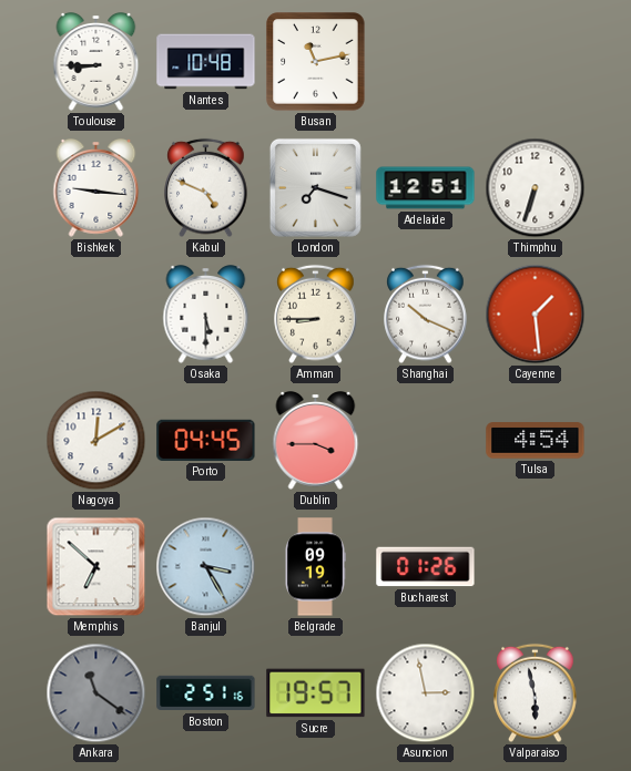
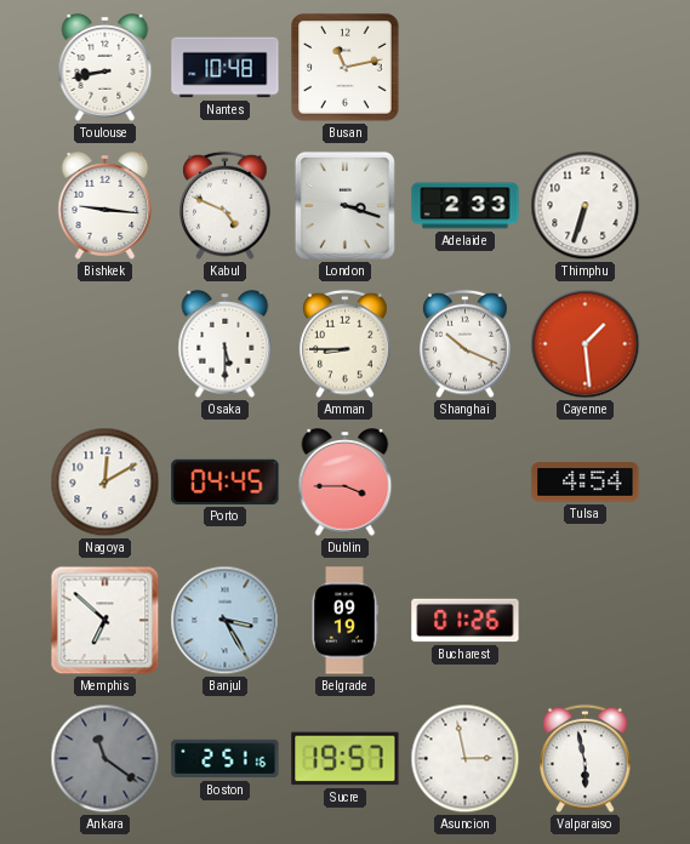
Toulouse: 8:45 -> 8:43 (106, 68)
London: 7:18 -> 3:18 (344, 205)
Adelaide: 12:51 -> 2:33 (466, 206)
